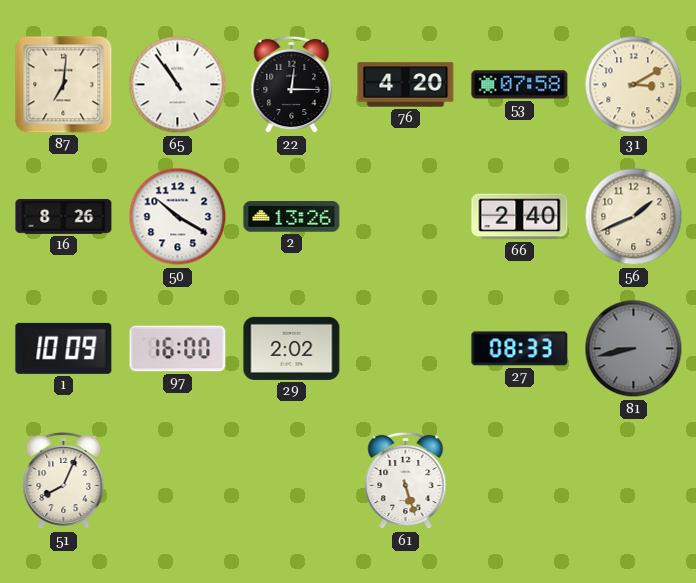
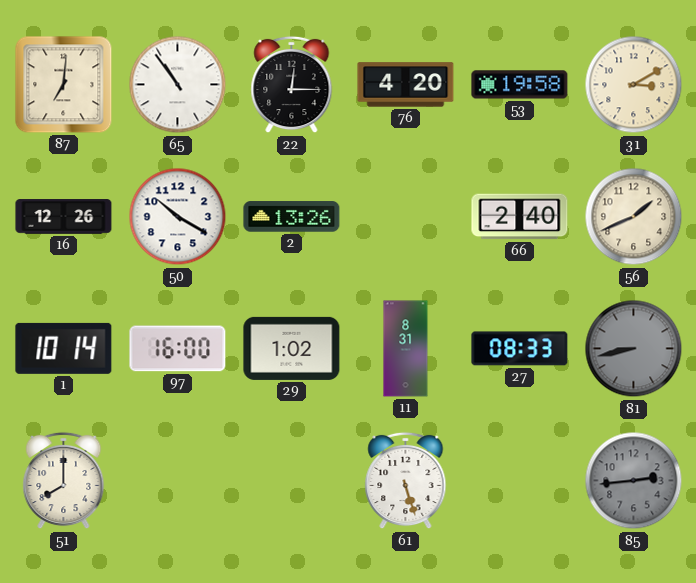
53: 07:58 -> 19:58 (520, 85)
16: 8:26 -> 12:26 (64, 217)
1: 10:09 -> 10:14 (64, 348)
29: 2:02 -> 1:02 (292, 348)
11: none -> 8:31 (406, 349)
51: 8:04 -> 8:00 (64, 481)
85: none -> 2:44 (634, 481)
